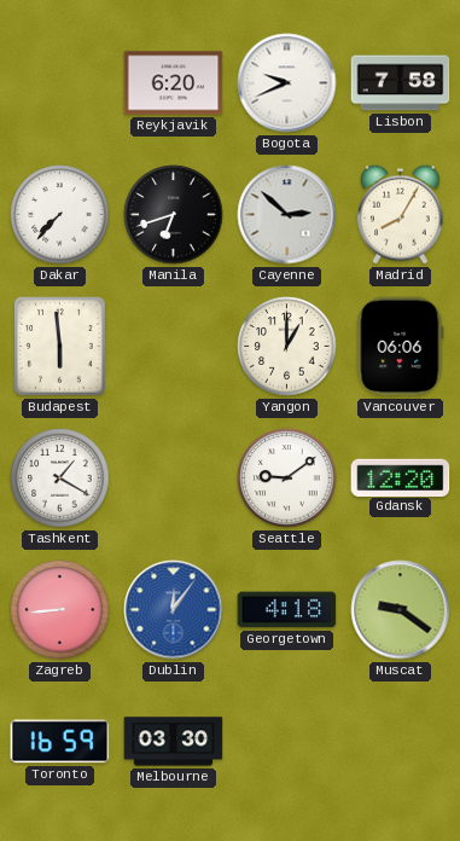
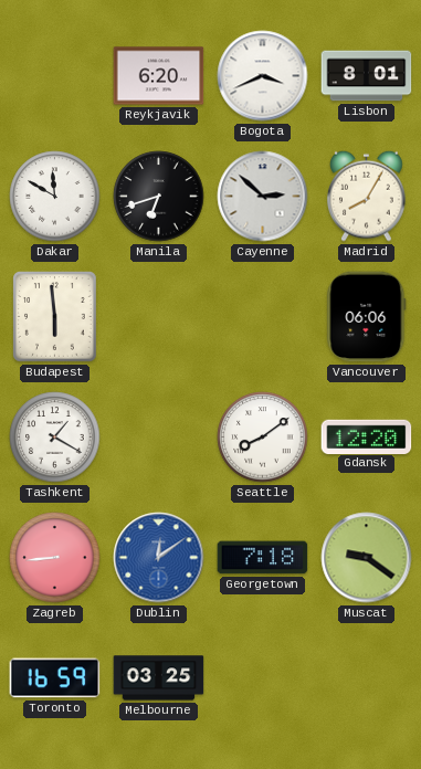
Bogota: 9:41 -> 3:41 (263, 76)
Lisbon: 7:58 -> 8:01 (367, 76)
Dakar: 7:37 -> 11:50 (55, 197)
Yangon: 1:00 -> none (287, 347)
Seattle: 9:09 -> 8:09 (263, 438)
Dublin: 12:06 -> 12:09 (159, 558)
Georgetown: 4:18 -> 7:18 (263, 558)
Melbourne: 03:30 -> 03:25 (159, 678)
